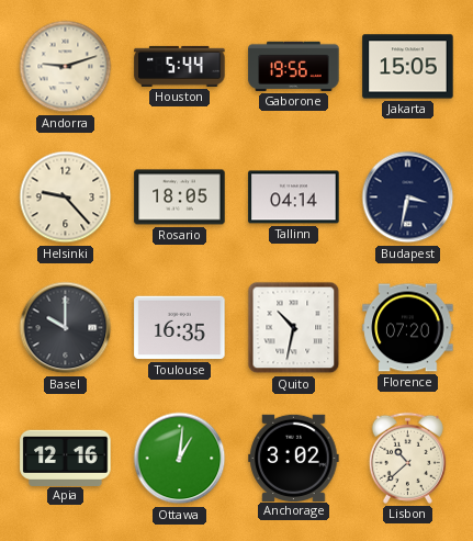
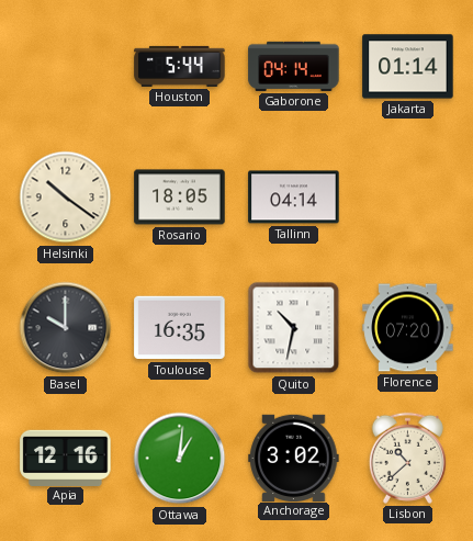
Andorra: 9:12 -> none (66, 67)
Gaborone: 19:56 -> 04:14 (294, 66)
Jakarta: 15:05 -> 01:14 (408, 67)
Helsinki: 9:23 -> 10:21 (66, 198)
Budapest: 3:32 -> none (408, 198)
